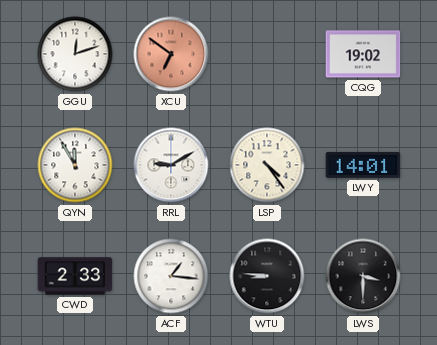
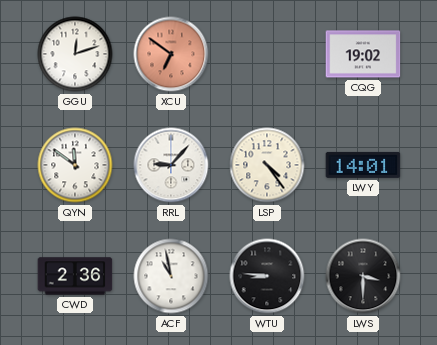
QYN: 11:55 -> 11:51 (75, 165)
RRL: 9:10 -> 9:07 (171, 165)
CWD: 2:33 -> 2:36 (75, 276)
ACF: 1:16 -> 10:58 (171, 276)
